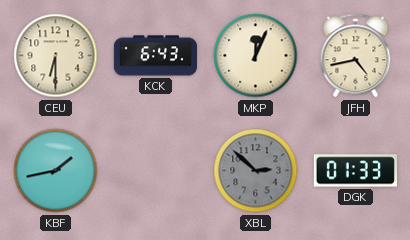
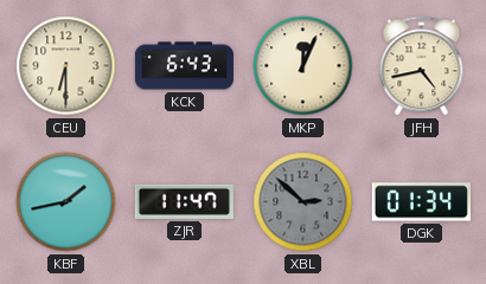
ZJR: none -> 11:47 (184, 201)
DGK: 01:33 -> 01:34 (421, 202)
